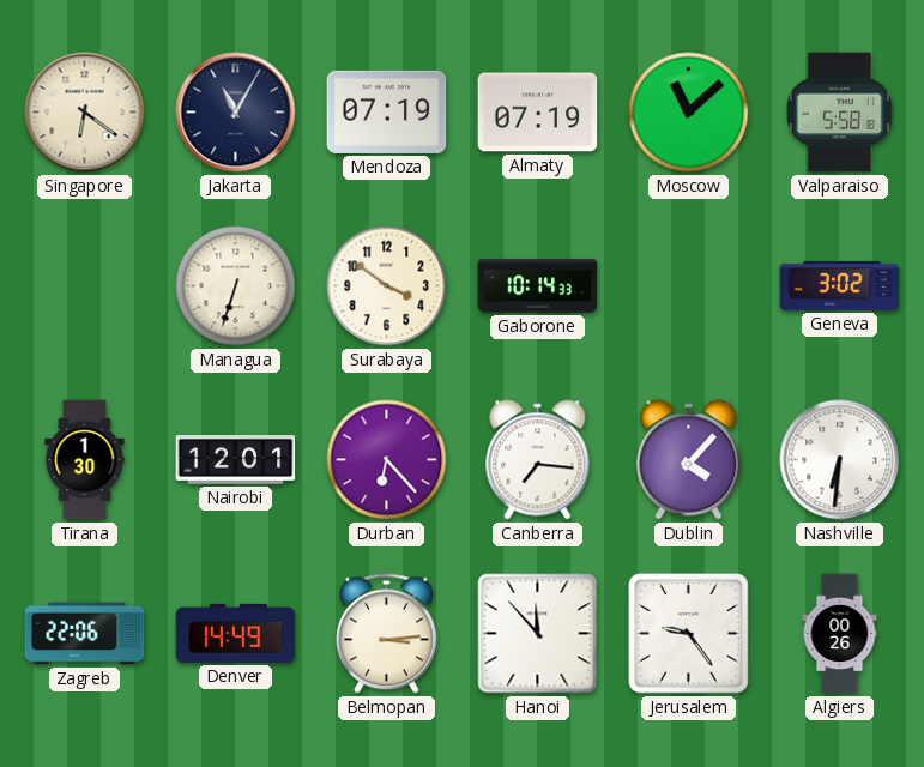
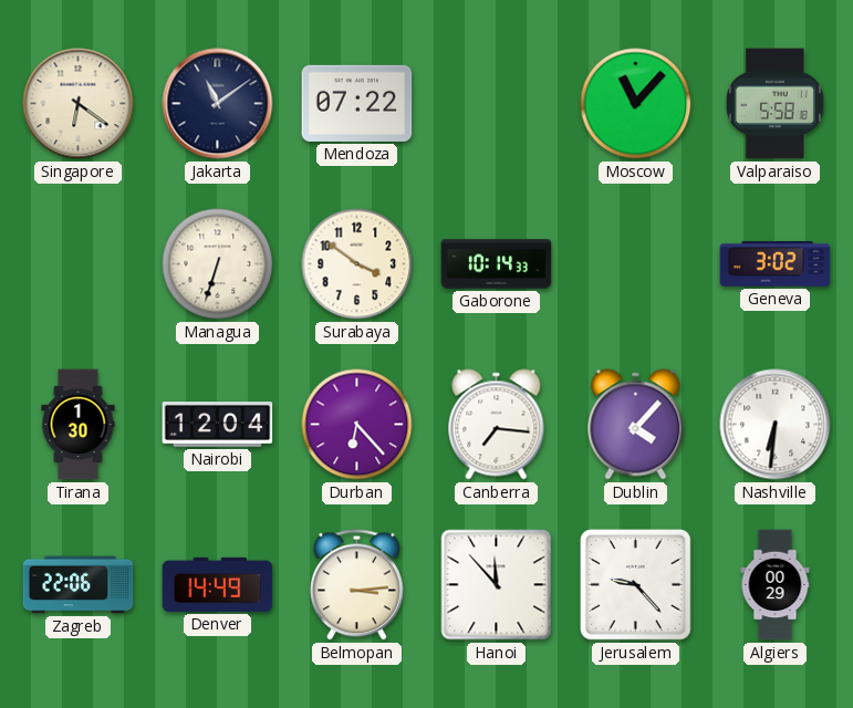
Jakarta: 11:05 -> 11:09 (218, 104)
Mendoza: 07:19 -> 07:22 (357, 103)
Almaty: 07:19 -> none (538, 113)
Moscow: 11:08 -> 11:07 (636, 104)
Nairobi: 12:01 -> 12:04 (218, 425)
Jerusalem: 9:24 -> 9:23 (636, 585)
Algiers: 00:26 -> 00:29 (776, 585)
